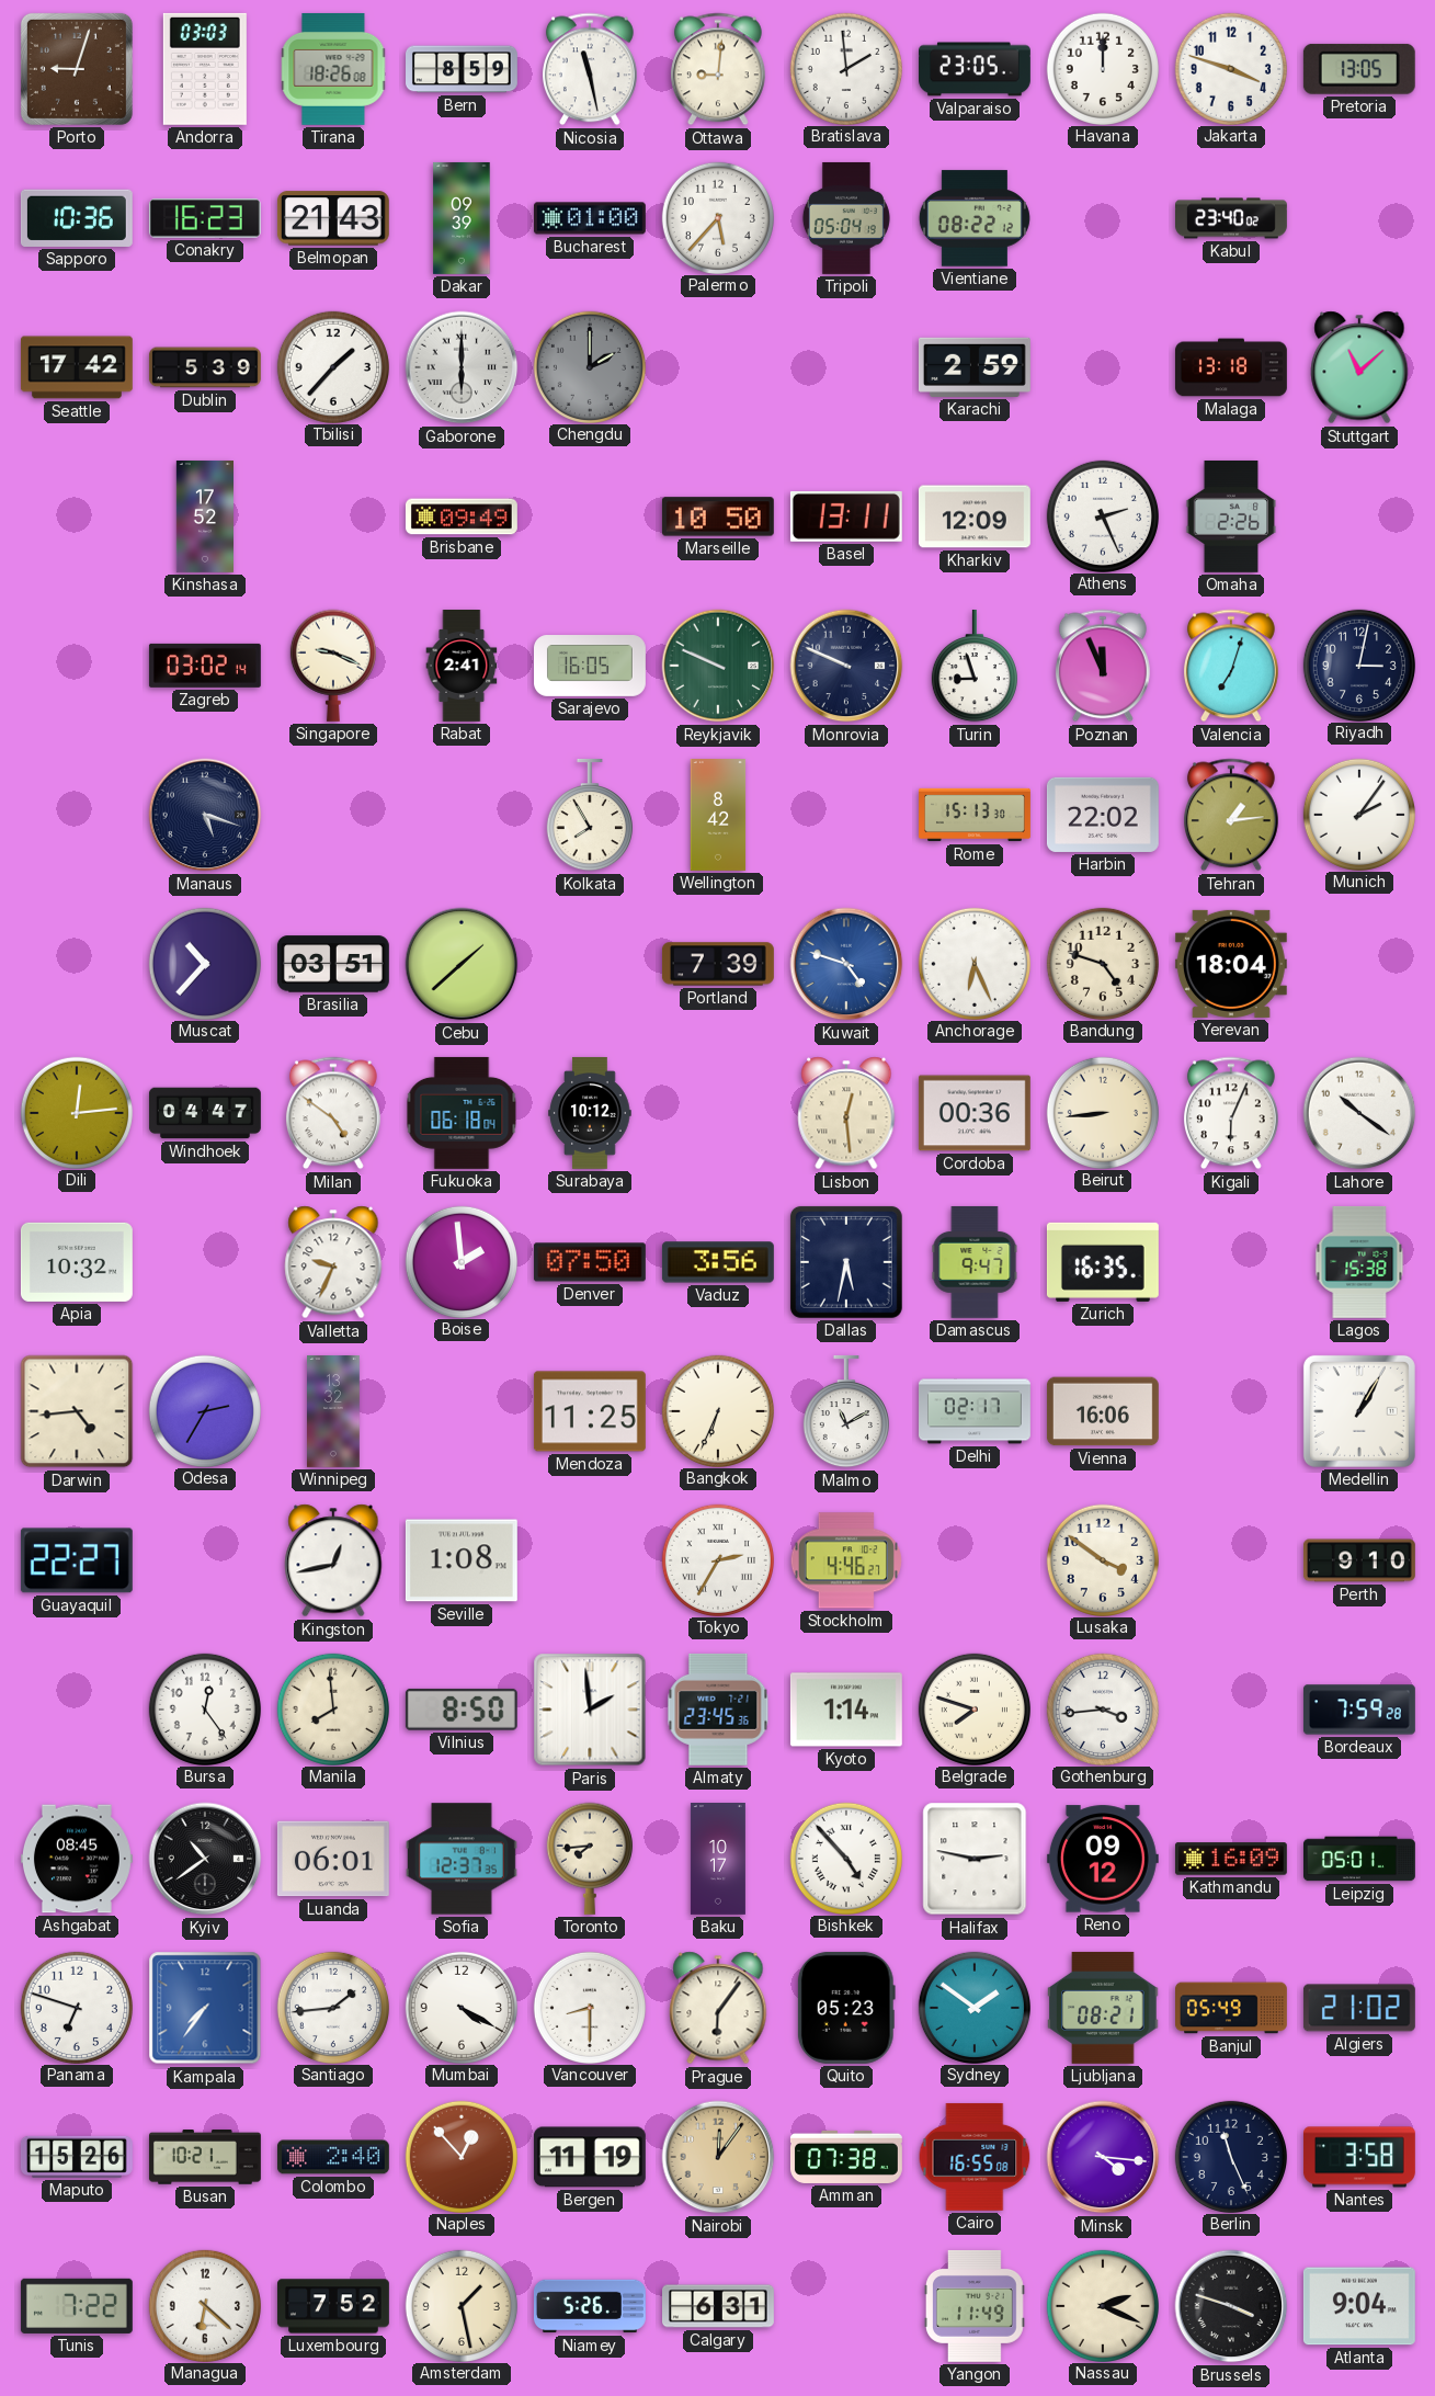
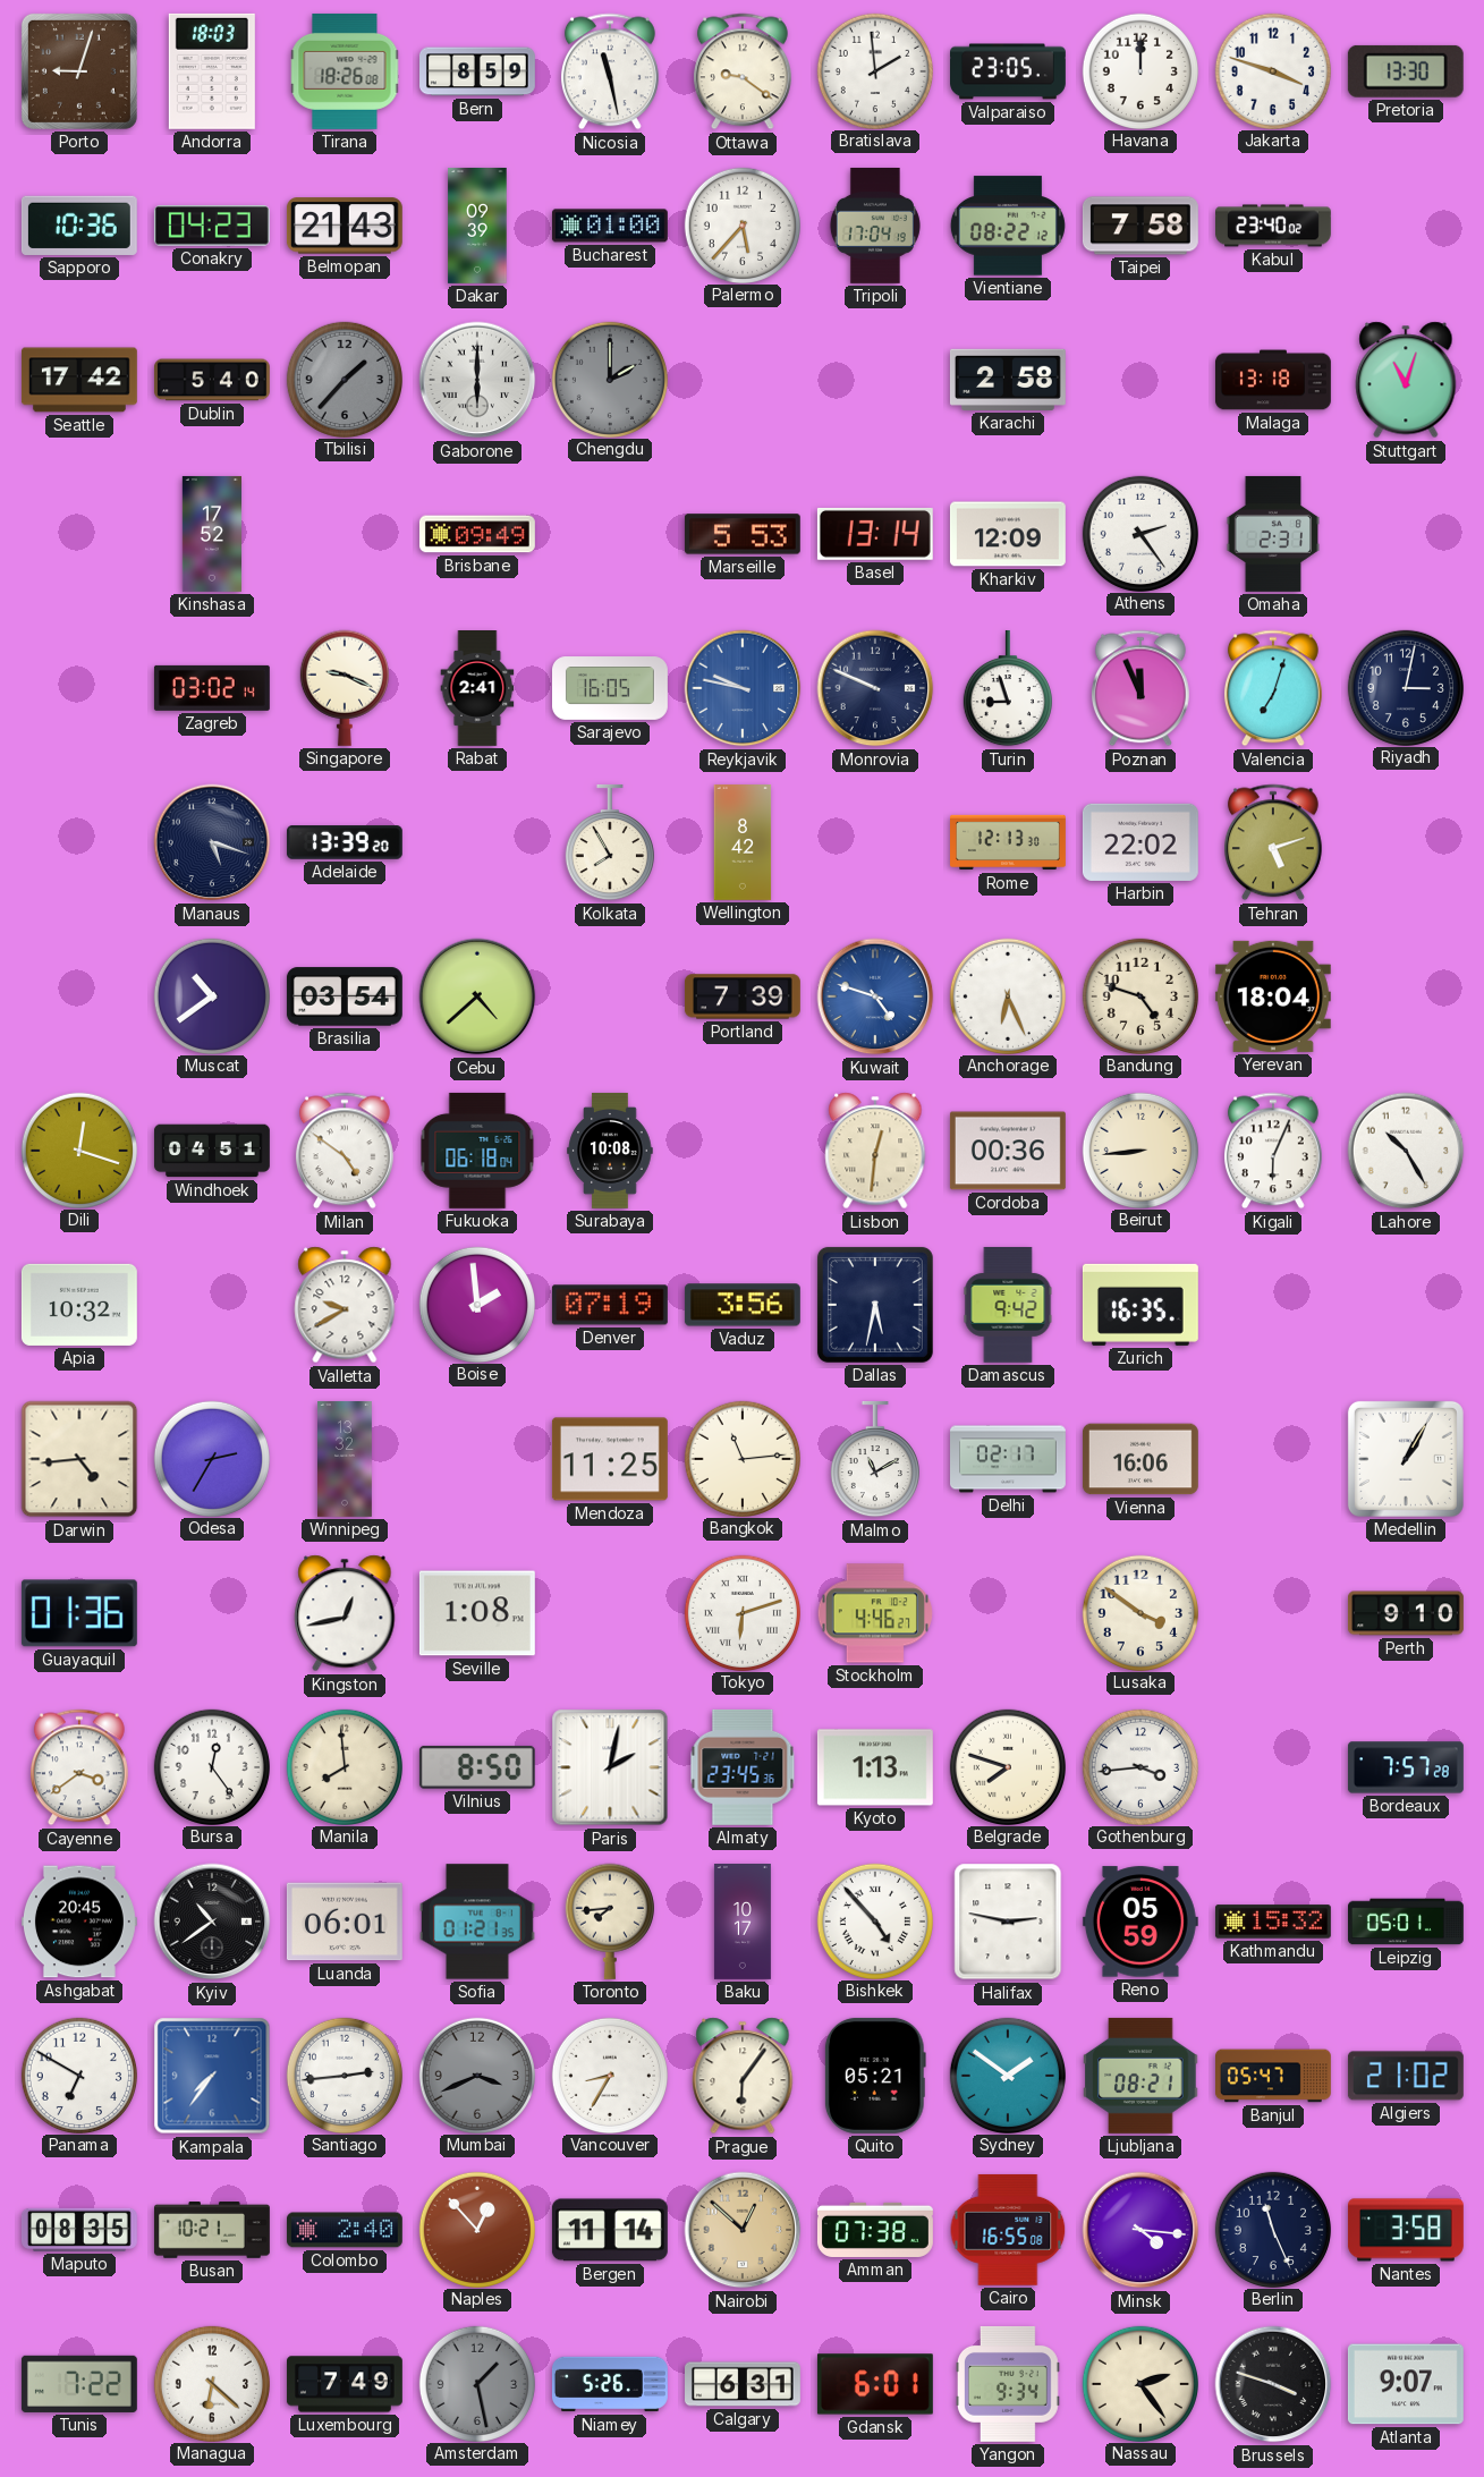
Andorra: 03:03 -> 18:03 (212, 71)
Ottawa: 9:01 -> 9:21 (743, 71)
Pretoria: 13:05 -> 13:30 (1406, 71)
Conakry: 16:23 -> 04:23 (212, 226)
Tripoli: 05:04 -> 17:04 (875, 226)
Taipei: none -> 7:58 (1140, 226)
Dublin: 5:39 -> 5:40 (212, 380)
Tbilisi dial: white -> grey (344, 379)
Karachi: 2:59 -> 2:58 (1008, 380)
Stuttgart: 11:08 -> 11:03 (1406, 380)
Marseille: 10:50 -> 5:53 (743, 534)
Basel: 13:11 -> 13:14 (875, 534)
Athens: 2:26 -> 2:24 (1139, 533)
Omaha: 2:26 -> 2:31 (1273, 534)
Reykjavik: 9:49 -> 9:47 (743, 688)
Reykjavik dial: green -> blue (743, 688)
Adelaide: none -> 13:39 (345, 842)
Rome: 15:13 -> 12:13 (1009, 842)
Tehran: 1:14 -> 5:12 (1273, 842)
Munich: 2:06 -> none (1358, 814)
Muscat: 10:37 -> 10:39 (211, 995)
Brasilia: 03:51 -> 03:54 (345, 996)
Cebu: 1:38 -> 4:38 (477, 996)
Dili: 12:14 -> 12:18 (78, 1150)
Windhoek: 04:47 -> 04:51 (212, 1151)
Surabaya: 10:12 -> 10:08 (610, 1151)
Lisbon: 12:29 -> 12:31 (875, 1151)
Lahore: 10:21 -> 10:25 (1406, 1151)
Valletta: 9:34 -> 9:40 (345, 1305)
Denver: 07:50 -> 07:19 (610, 1305)
Damascus: 9:47 -> 9:42 (1008, 1305)
Lagos: 15:38 -> none (1359, 1262)
Bangkok: 6:34 -> 11:14 (741, 1458)
Guayaquil: 22:27 -> 01:36 (79, 1613)
Tokyo: 2:35 -> 6:12 (741, 1612)
Cayenne: none -> 3:39 (79, 1767)
Paris: 1:59 -> 2:02 (610, 1767)
Kyoto: 1:14 -> 1:13 (875, 1767)
Bordeaux: 7:59 -> 7:57 (1406, 1767)
Ashgabat: 08:45 -> 20:45 (79, 1922)
Sofia: 12:37 -> 01:21 (477, 1922)
Reno: 09:12 -> 05:59 (1140, 1922)
Kathmandu: 16:09 -> 15:32 (1273, 1922)
Panama: 6:48 -> 6:50 (78, 2075)
Santiago: 1:44 -> 2:44 (344, 2075)
Mumbai: 4:20 -> 3:41 (476, 2075)
Mumbai dial: white -> grey (476, 2075)
Vancouver: 8:30 -> 8:35 (609, 2075)
Quito: 05:23 -> 05:21 (875, 2076)
Banjul: 05:49 -> 05:47 (1274, 2076)
Maputo: 15:26 -> 08:35 (79, 2230)
Bergen: 11:19 -> 11:14 (610, 2230)
Nairobi: 12:06 -> 12:52 (743, 2230)
Luxembourg: 7:52 -> 7:49 (345, 2384)
Amsterdam dial: cream -> grey (476, 2383)
Gdansk: none -> 6:01 (875, 2384)
Yangon: 11:49 -> 9:34 (1008, 2384)
Nassau: 2:19 -> 2:24 (1139, 2383)
Atlanta: 9:04 -> 9:07 (1406, 2384)
